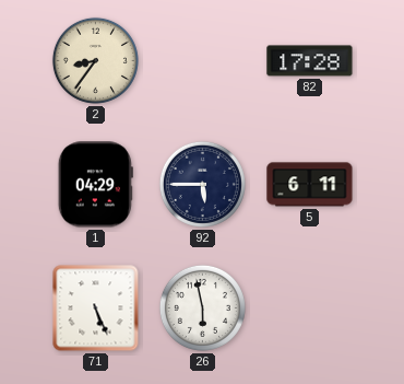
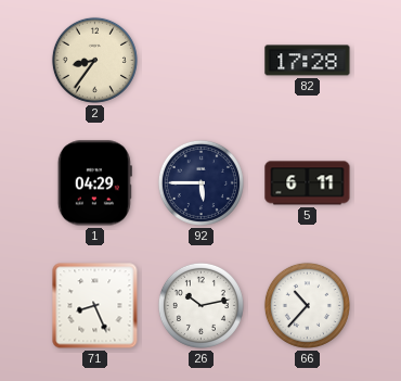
71: 5:26 -> 8:26 (95, 306)
26: 5:58 -> 10:13 (200, 305)
66: none -> 10:37 (307, 305)
